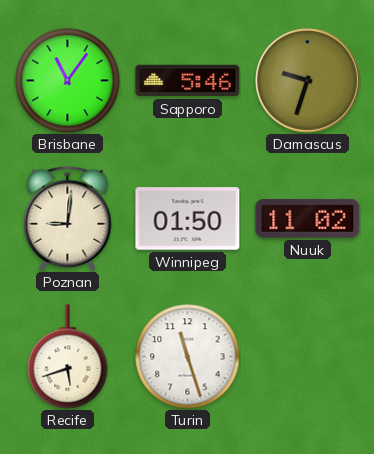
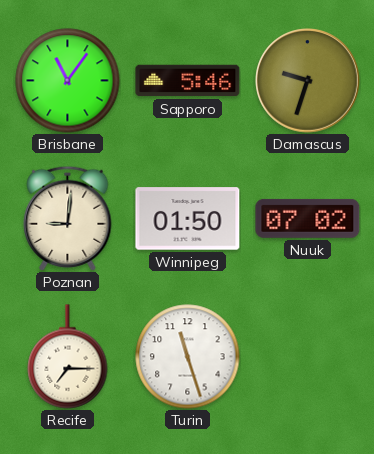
Nuuk: 11:02 -> 07:02 (308, 218)
Recife: 5:42 -> 7:15 (68, 357)
